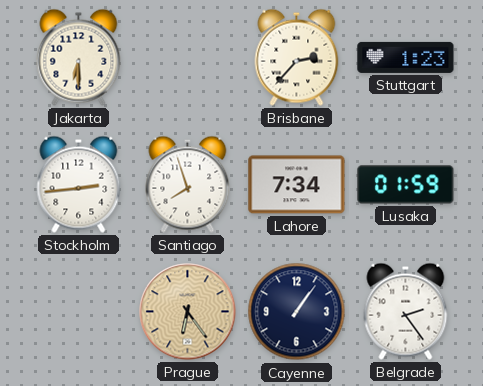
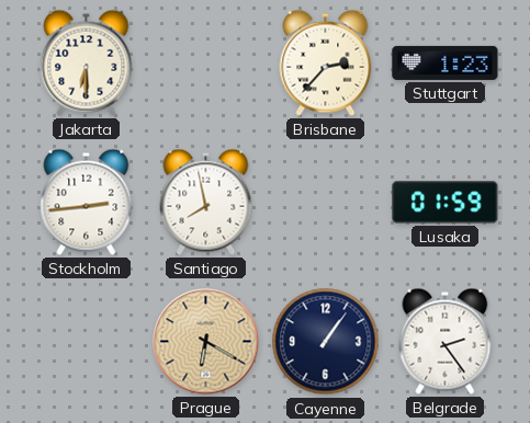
Santiago: 7:57 -> 7:58 (206, 202)
Lahore: 7:34 -> none (297, 185)
Prague: 6:24 -> 6:20 (206, 342)
